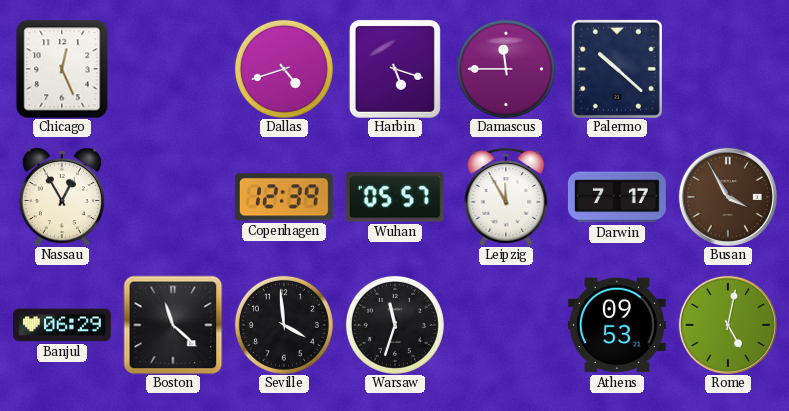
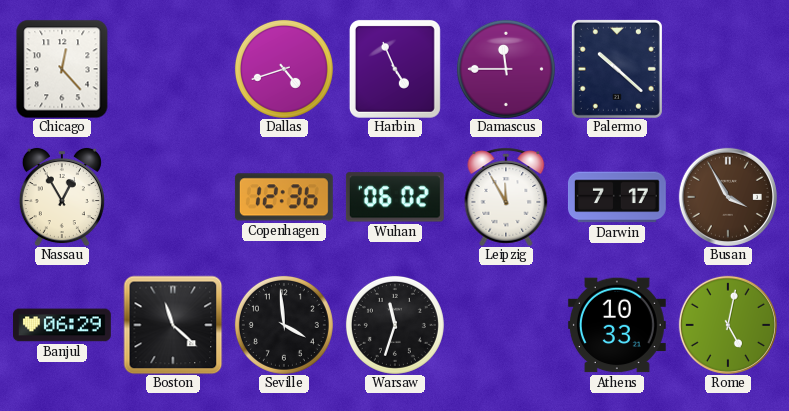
Chicago: 12:26 -> 12:23 (62, 69)
Harbin: 5:18 -> 4:56 (395, 69)
Copenhagen: 12:39 -> 12:36 (284, 197)
Wuhan: 05:57 -> 06:02 (395, 197)
Athens: 09:53 -> 10:33 (617, 325)
